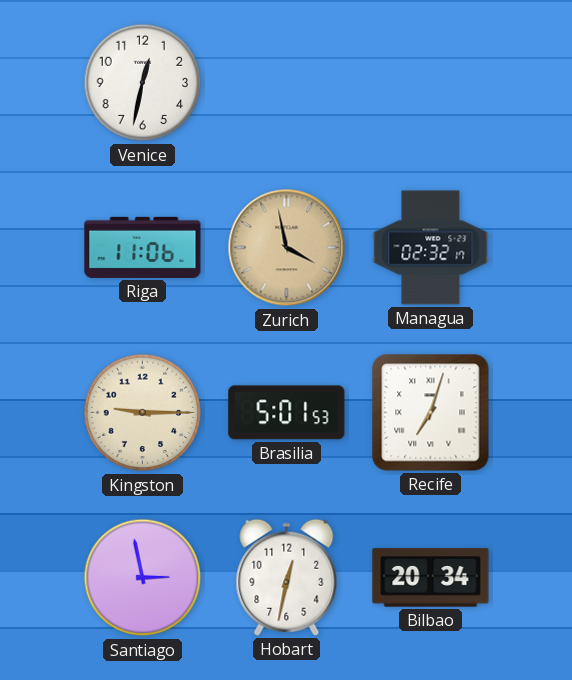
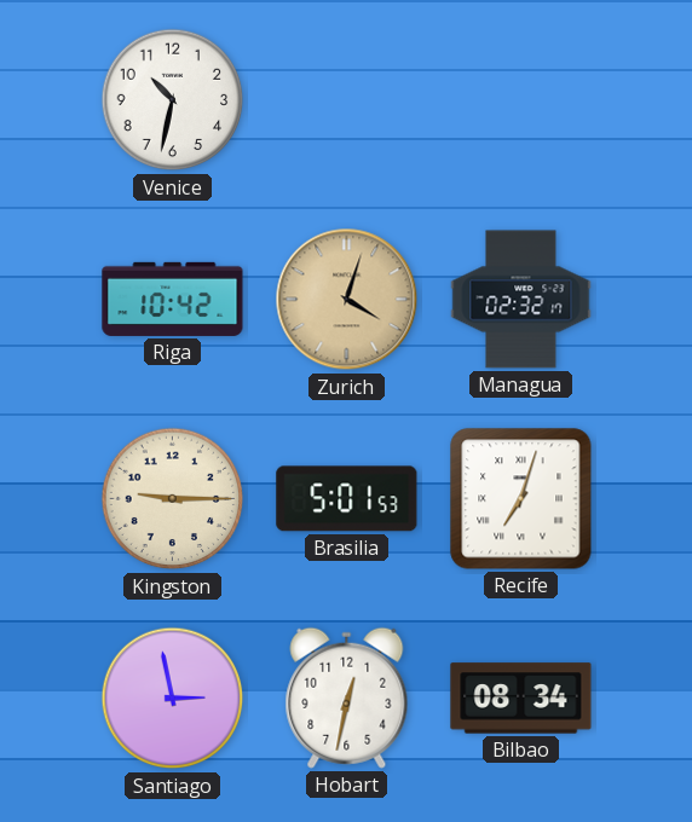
Venice: 12:32 -> 10:32 (173, 100)
Riga: 11:06 -> 10:42 (173, 299)
Zurich: 3:58 -> 4:03 (347, 300)
Bilbao: 20:34 -> 08:34 (521, 699)
